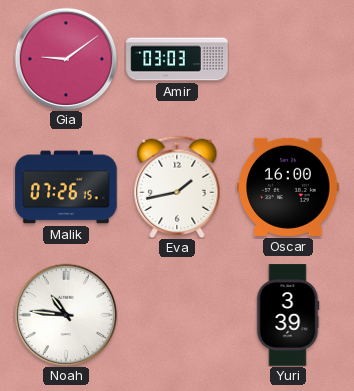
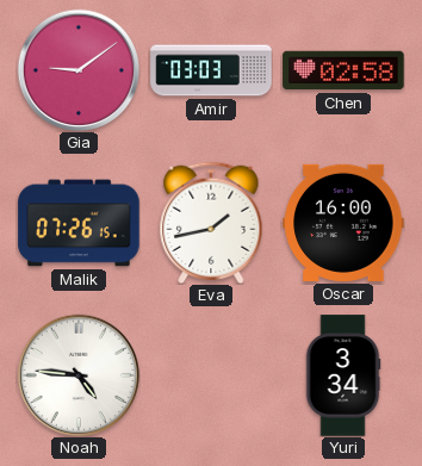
Chen: none -> 02:58 (343, 70)
Noah: 10:46 -> 4:46 (77, 374)
Yuri: 3:39 -> 3:34 (343, 375)
